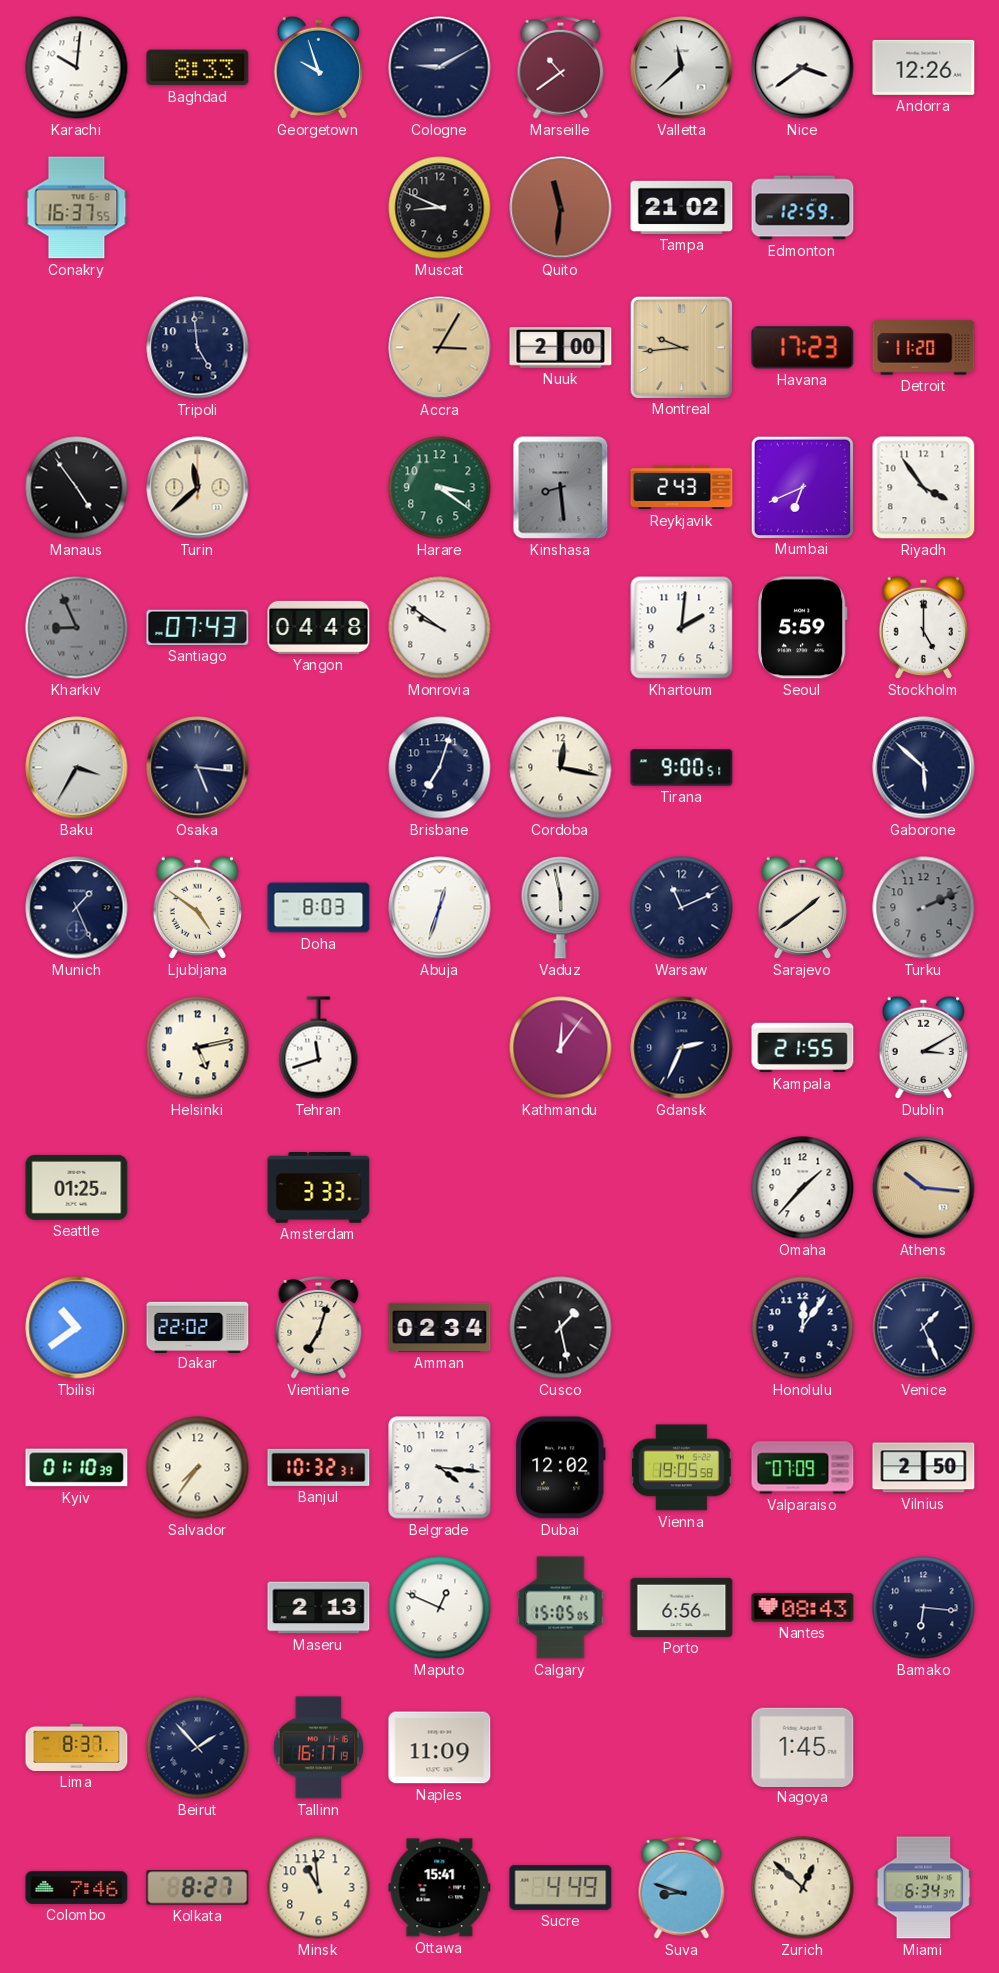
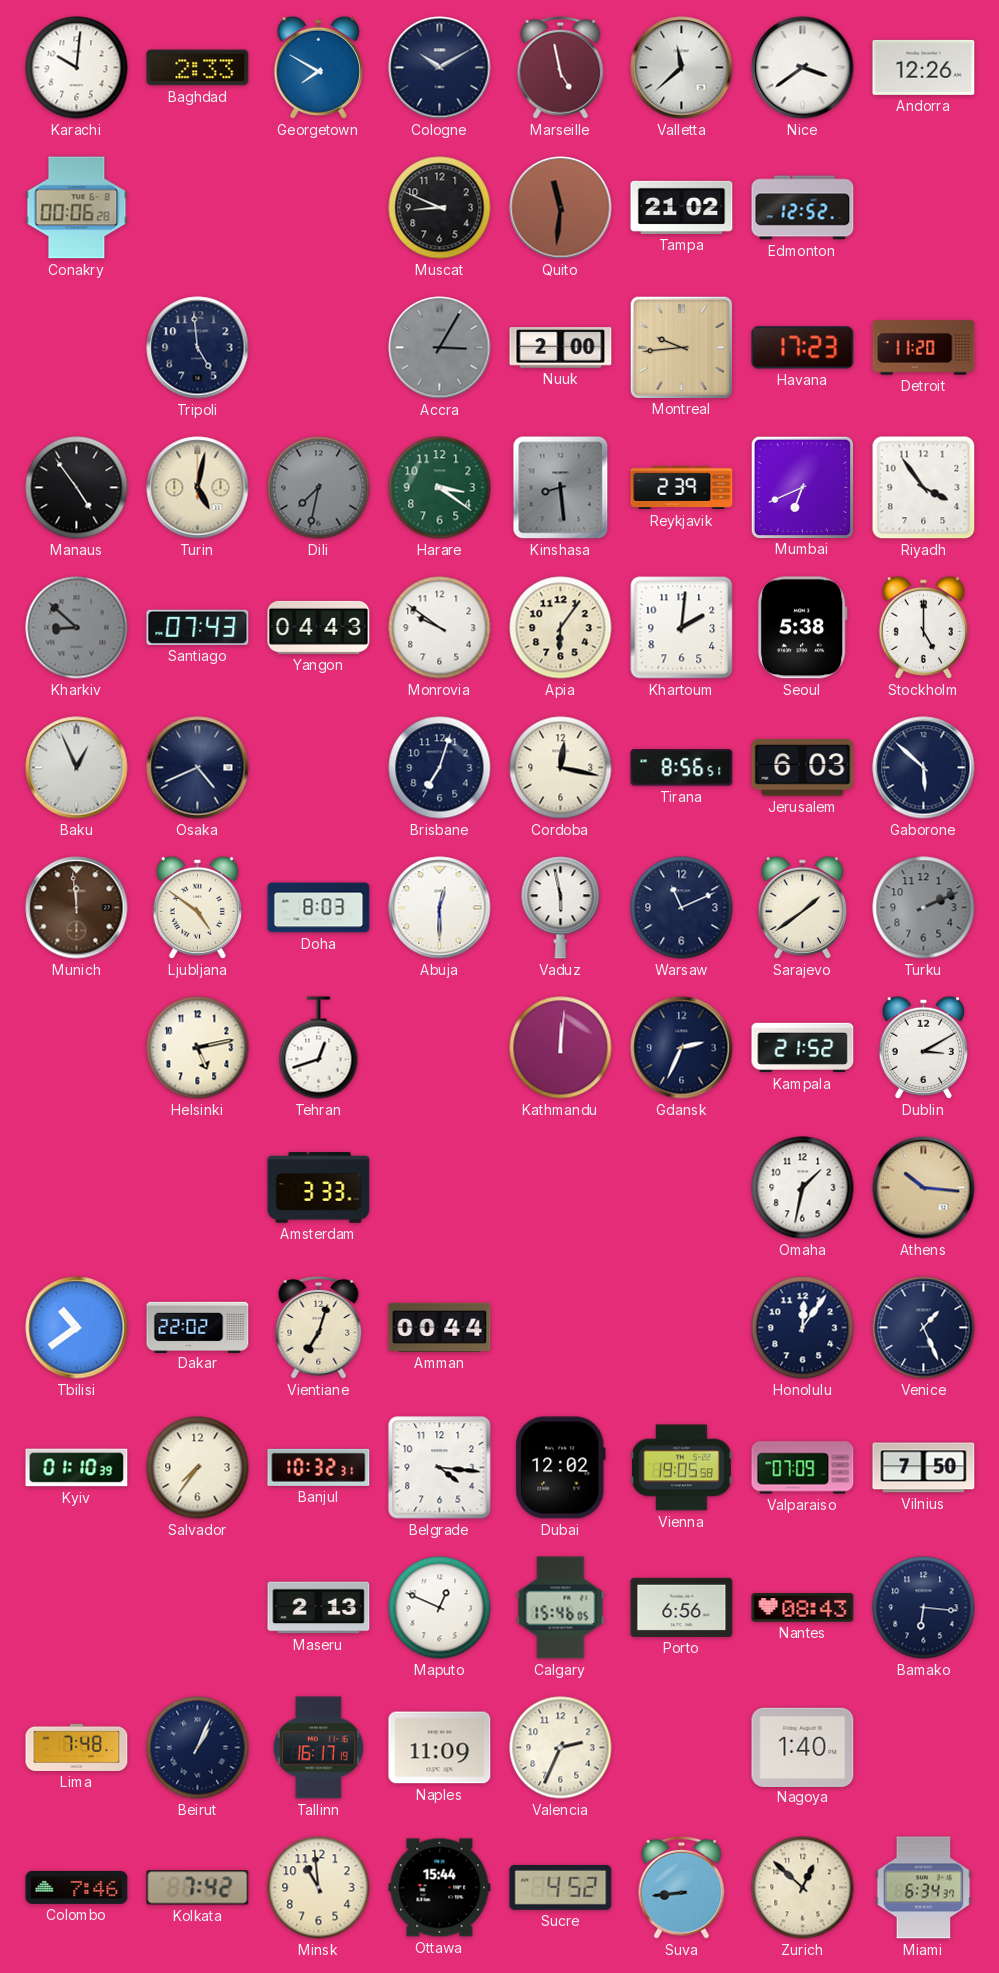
Baghdad: 8:33 -> 2:33 (198, 68)
Georgetown: 9:57 -> 7:50 (318, 67)
Cologne: 9:10 -> 10:10 (440, 68)
Marseille: 10:39 -> 4:58 (561, 67)
Conakry: 16:37 -> 00:06 (77, 208)
Edmonton: 12:59 -> 12:52 (803, 208)
Accra dial: champagne -> grey (440, 348)
Turin: 11:38 -> 5:02 (198, 488)
Dili: none -> 7:32 (319, 488)
Reykjavik: 2:43 -> 2:39 (682, 488)
Kharkiv: 8:56 -> 8:52 (77, 628)
Yangon: 04:48 -> 04:43 (319, 627)
Apia: none -> 6:06 (561, 628)
Seoul: 5:59 -> 5:38 (802, 628)
Baku: 3:35 -> 12:56 (77, 768)
Osaka: 5:16 -> 4:41 (198, 768)
Tirana: 9:00 -> 8:56 (682, 768)
Jerusalem: none -> 6:03 (803, 768)
Munich: 1:26 -> 11:59 (77, 908)
Munich dial: navy -> brown (77, 908)
Abuja: 12:33 -> 12:30 (440, 908)
Tehran: 11:42 -> 12:42 (319, 1048)
Kathmandu: 12:06 -> 12:01 (561, 1048)
Kampala: 21:55 -> 21:52 (803, 1048)
Seattle: 01:25 -> none (77, 1187)
Omaha: 1:37 -> 1:32 (803, 1188)
Amman: 02:34 -> 00:44 (440, 1327)
Cusco: 1:28 -> none (561, 1328)
Vilnius: 2:50 -> 7:50 (924, 1468)
Calgary: 15:05 -> 15:46 (561, 1608)
Lima: 8:37 -> 7:48 (77, 1747)
Beirut: 1:53 -> 1:04 (198, 1748)
Valencia: none -> 2:34 (561, 1748)
Nagoya: 1:45 -> 1:40 (803, 1747)
Kolkata: 8:27 -> 7:42 (198, 1888)
Ottawa: 15:41 -> 15:44 (440, 1888)
Sucre: 4:49 -> 4:52 (561, 1887)
Suva: 8:48 -> 8:44 (682, 1887)
